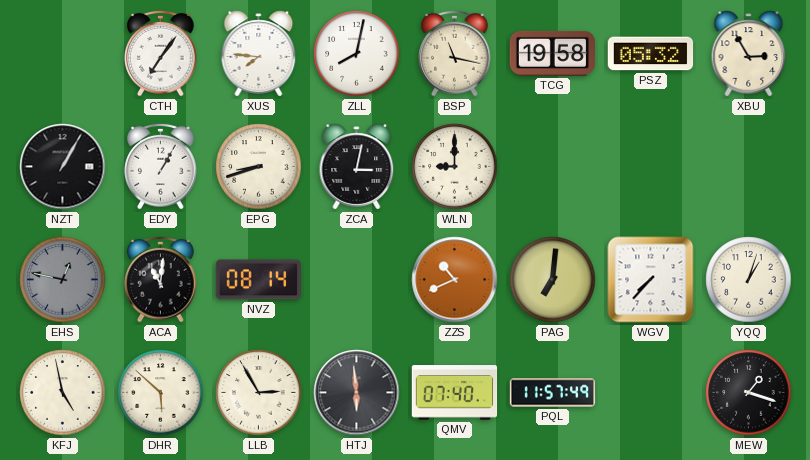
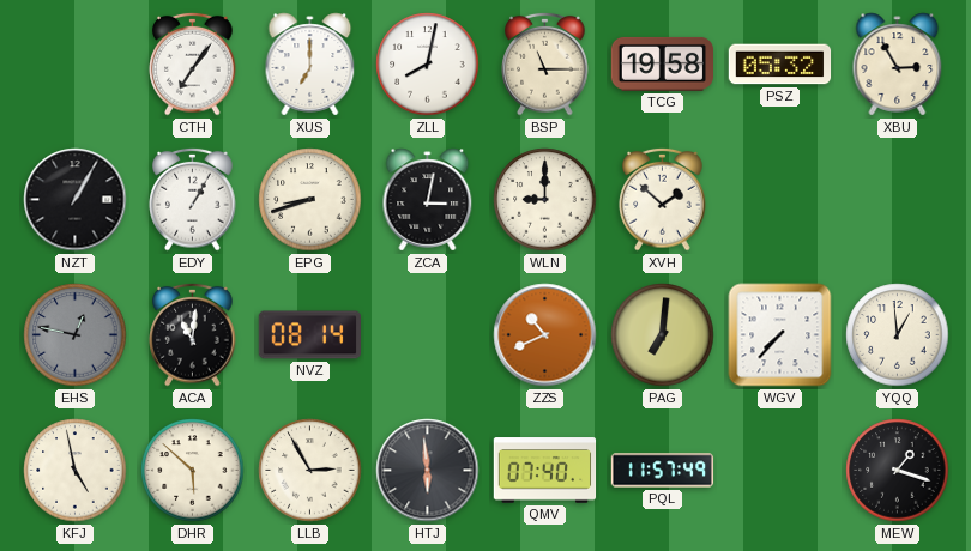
XUS: 7:46 -> 7:00 (310, 65)
BSP: 11:17 -> 11:15 (545, 63)
XVH: none -> 1:52 (663, 199)
YQQ: 1:03 -> 12:59 (898, 335)
